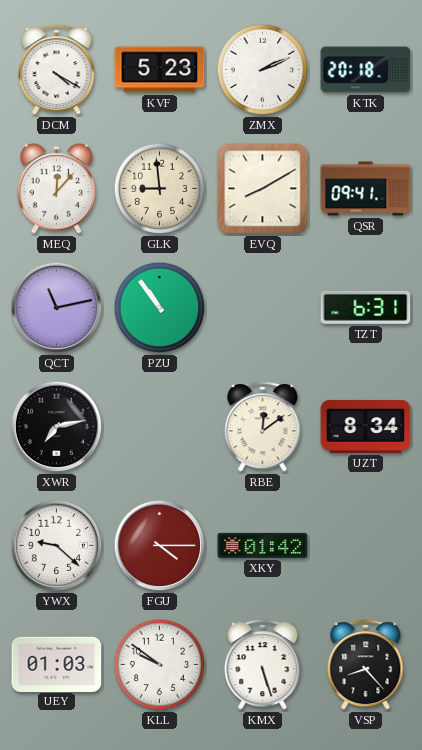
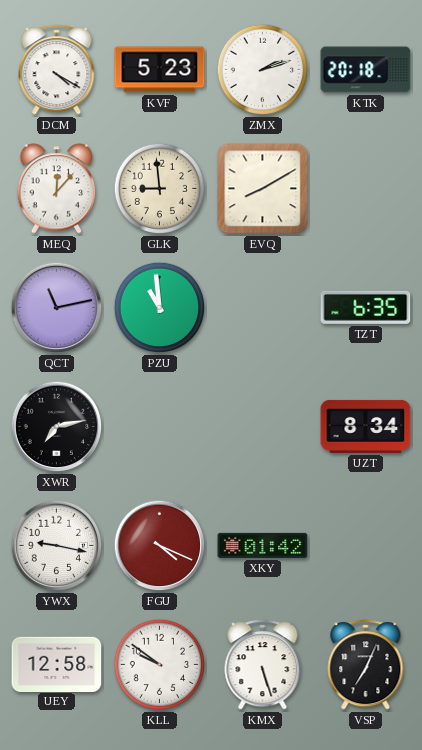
ZMX: 2:11 -> 2:12 (263, 70)
QSR: 09:41 -> none (366, 189)
PZU: 10:54 -> 10:59 (160, 308)
TZT: 6:31 -> 6:35 (366, 307)
RBE: 12:09 -> none (263, 427)
YWX: 9:22 -> 9:17 (57, 546)
FGU: 4:15 -> 4:19 (160, 546)
UEY: 01:03 -> 12:58 (57, 664)
VSP: 8:23 -> 7:04 (366, 665)
